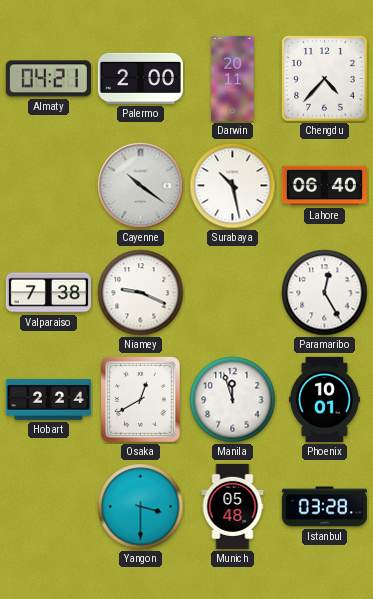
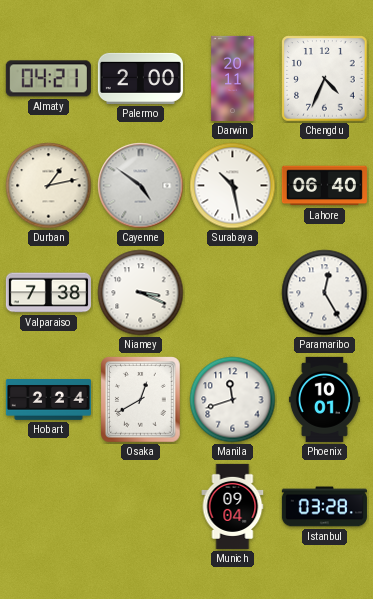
Chengdu: 4:37 -> 4:34 (325, 79)
Durban: none -> 1:13 (49, 186)
Cayenne: 10:21 -> 4:51 (141, 186)
Niamey: 9:19 -> 3:19 (141, 293)
Manila: 11:57 -> 11:42 (233, 400)
Yangon: 3:30 -> none (141, 507)
Munich: 05:48 -> 09:04 (233, 506)
